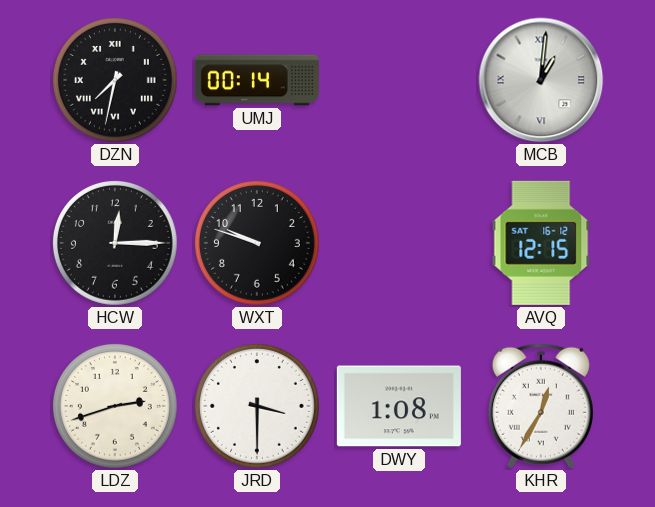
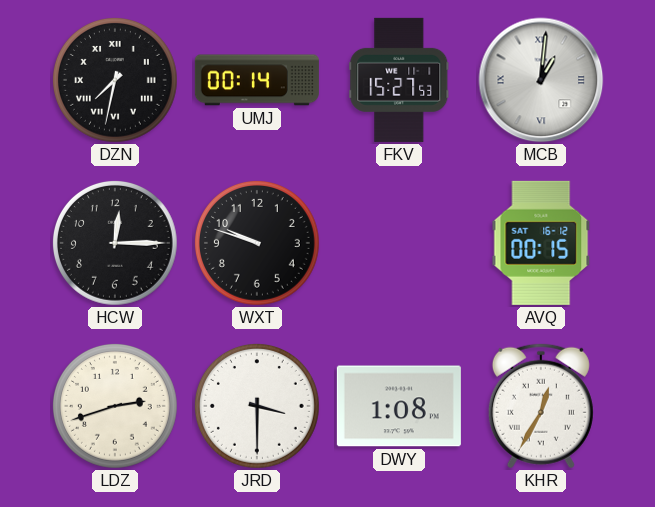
FKV: none -> 15:27 (399, 80)
AVQ: 12:15 -> 00:15 (541, 243)
